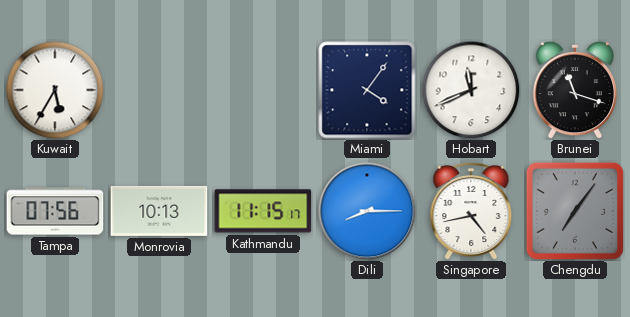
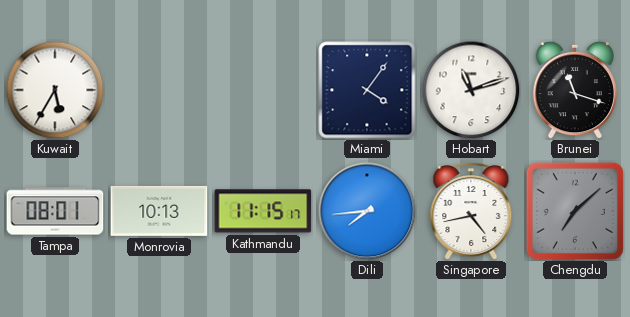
Hobart: 11:41 -> 11:12 (471, 90)
Tampa: 07:56 -> 08:01 (55, 211)
Dili: 8:15 -> 7:44 (367, 211)
Chengdu: 7:06 -> 7:08 (575, 211)
